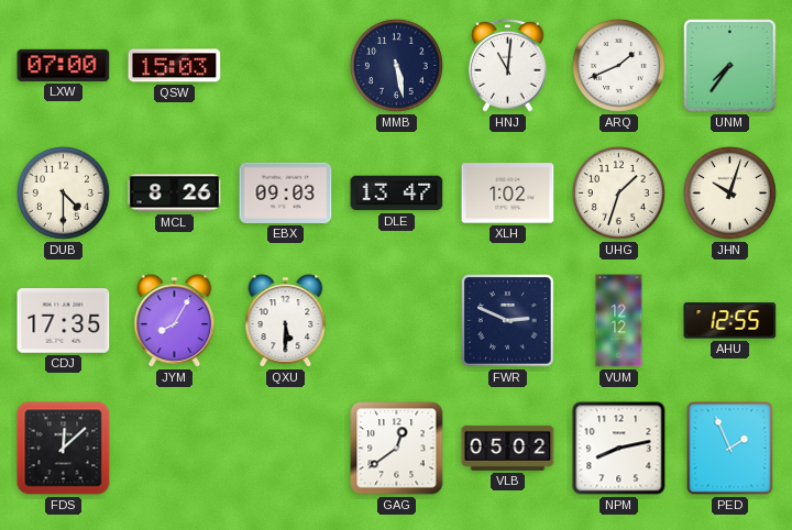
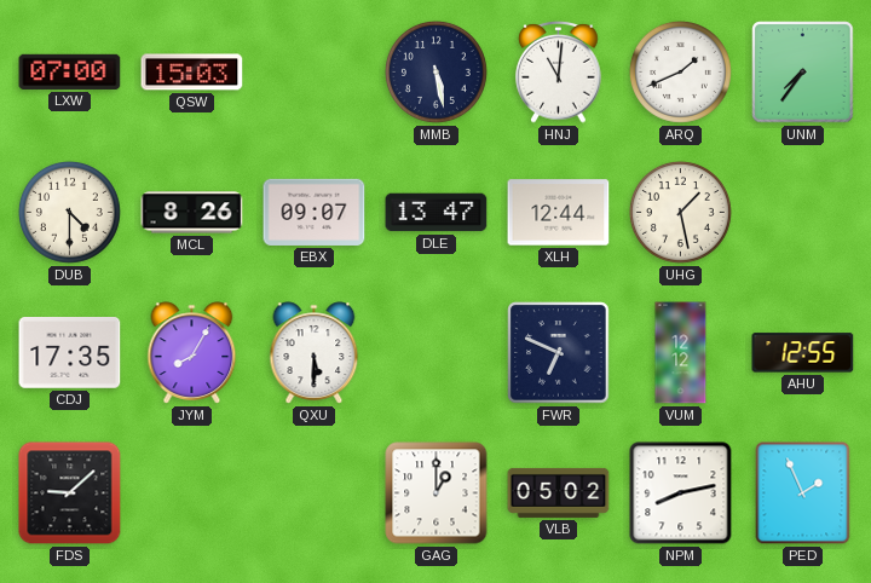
EBX: 09:03 -> 09:07 (315, 212)
XLH: 1:02 -> 12:44 (559, 213)
UHG: 1:33 -> 1:28 (680, 212)
JHN: 10:03 -> none (729, 192)
FWR: 2:49 -> 6:49 (559, 353)
FDS: 12:08 -> 9:08 (70, 493)
GAG: 12:39 -> 1:00 (437, 493)
